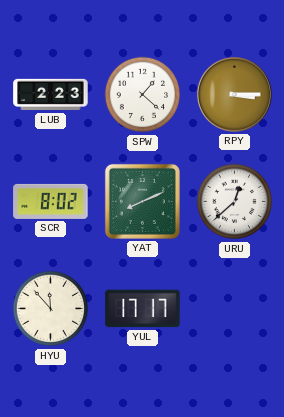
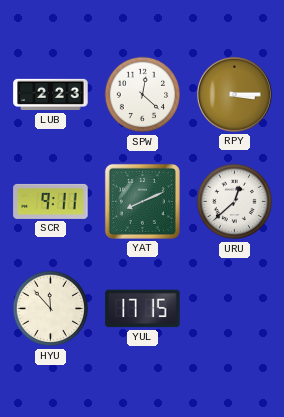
SPW: 1:22 -> 12:22 (143, 95)
SCR: 8:02 -> 9:11 (51, 201)
YUL: 17:17 -> 17:15 (143, 309)
